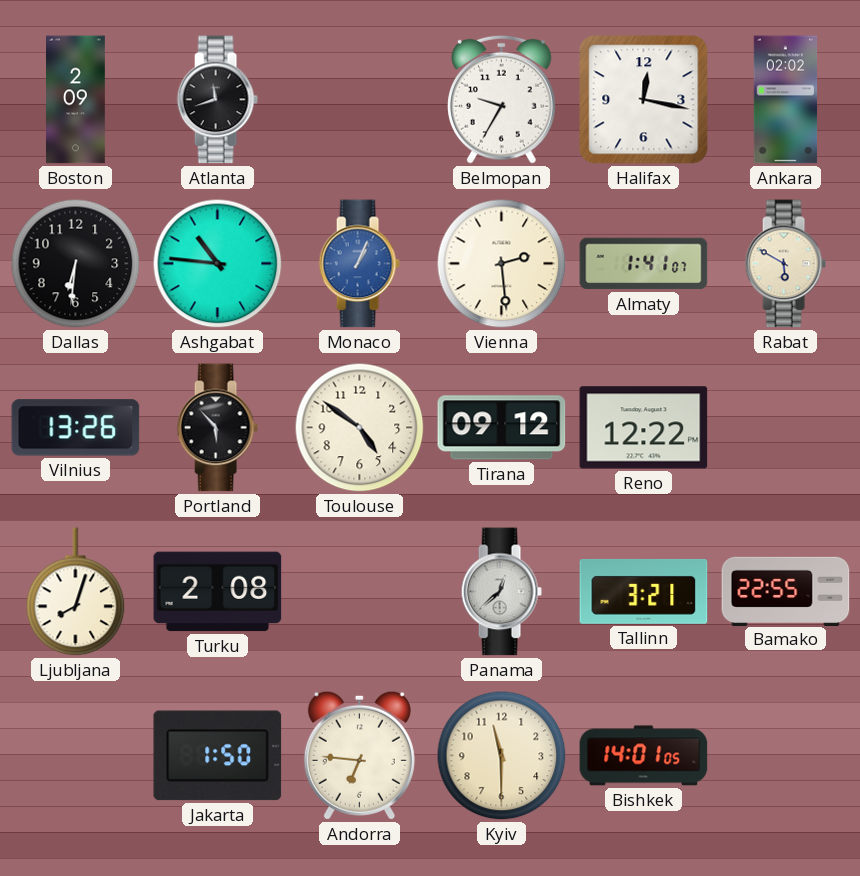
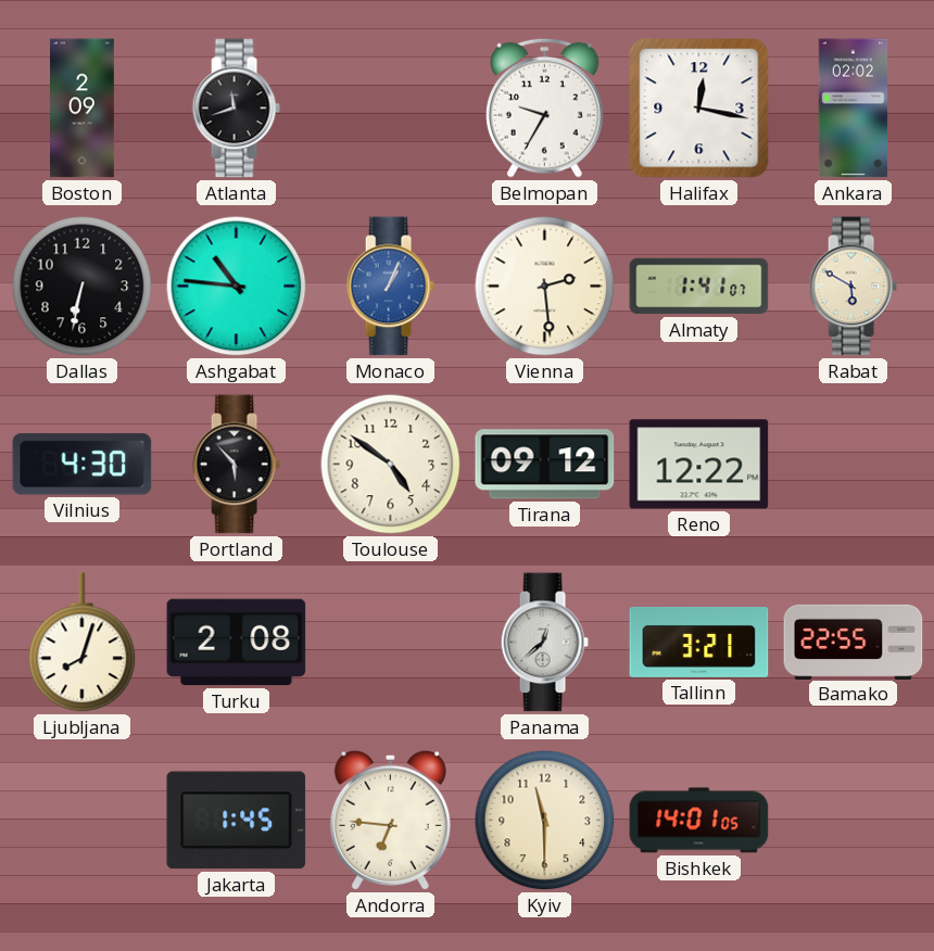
Dallas: 6:31 -> 6:32 (83, 287)
Vilnius: 13:26 -> 4:30 (83, 465)
Jakarta: 1:50 -> 1:45 (237, 821)
